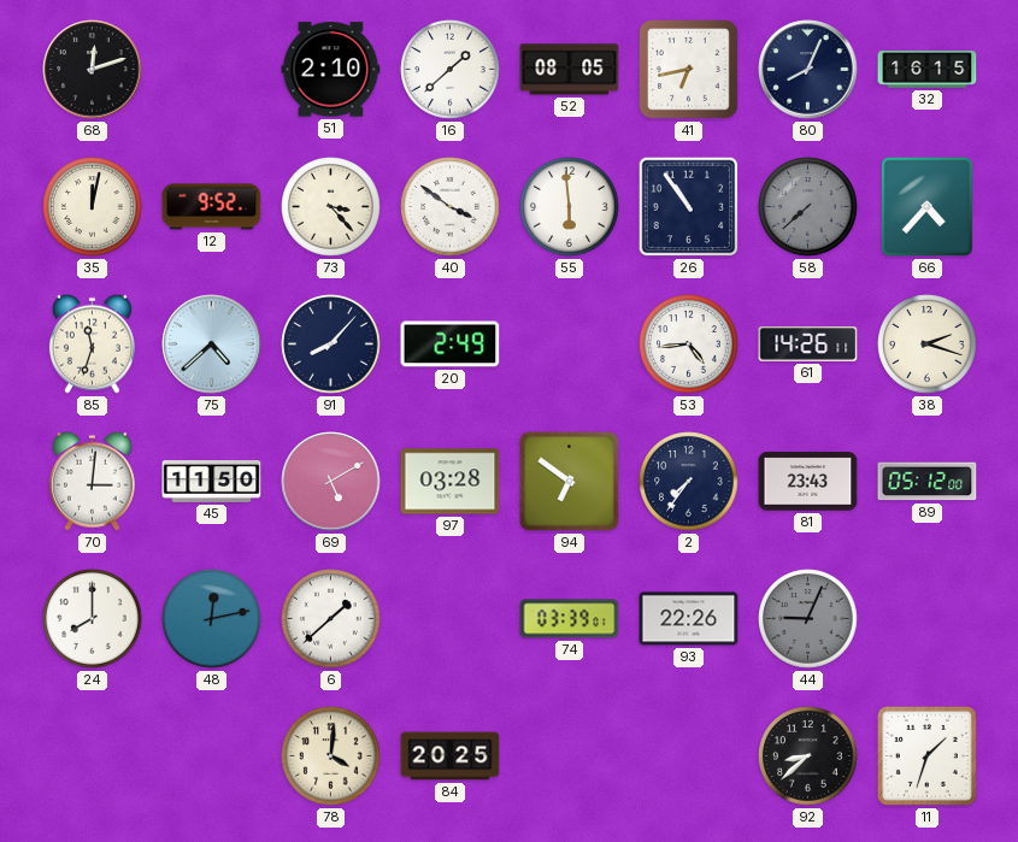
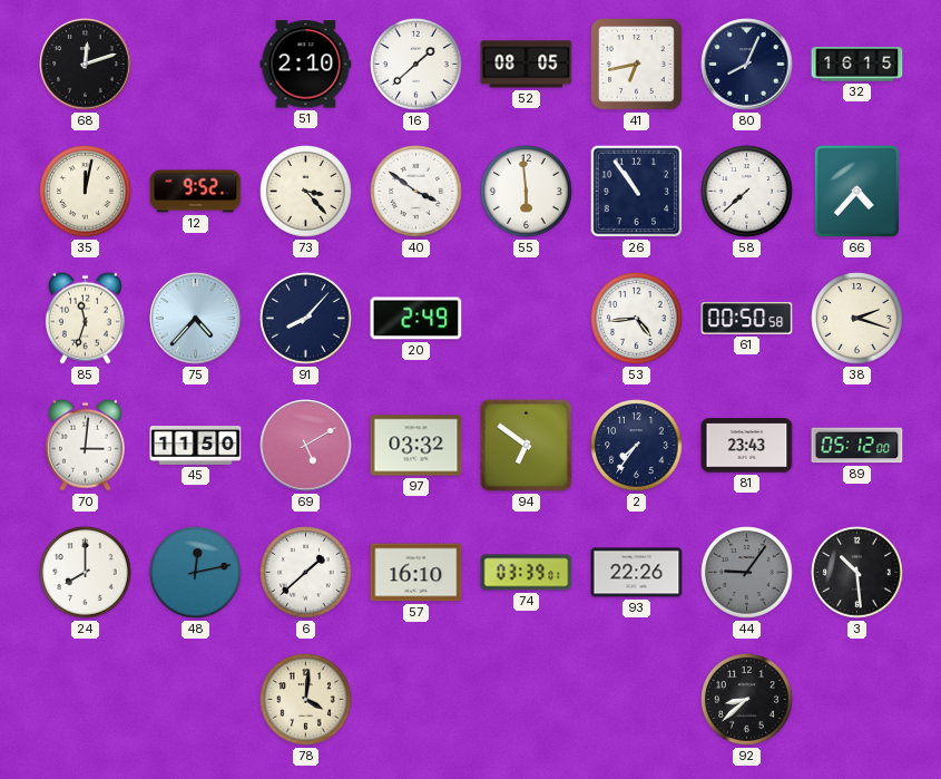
58 dial: grey -> white (747, 192)
75: 4:38 -> 4:37 (196, 319)
61: 14:26 -> 00:50 (747, 319)
97: 03:28 -> 03:32 (416, 446)
57: none -> 16:10 (416, 573)
44: 9:04 -> 9:06 (747, 573)
3: none -> 10:29 (857, 573)
84: 20:25 -> none (451, 756)
11: 1:33 -> none (926, 755)
